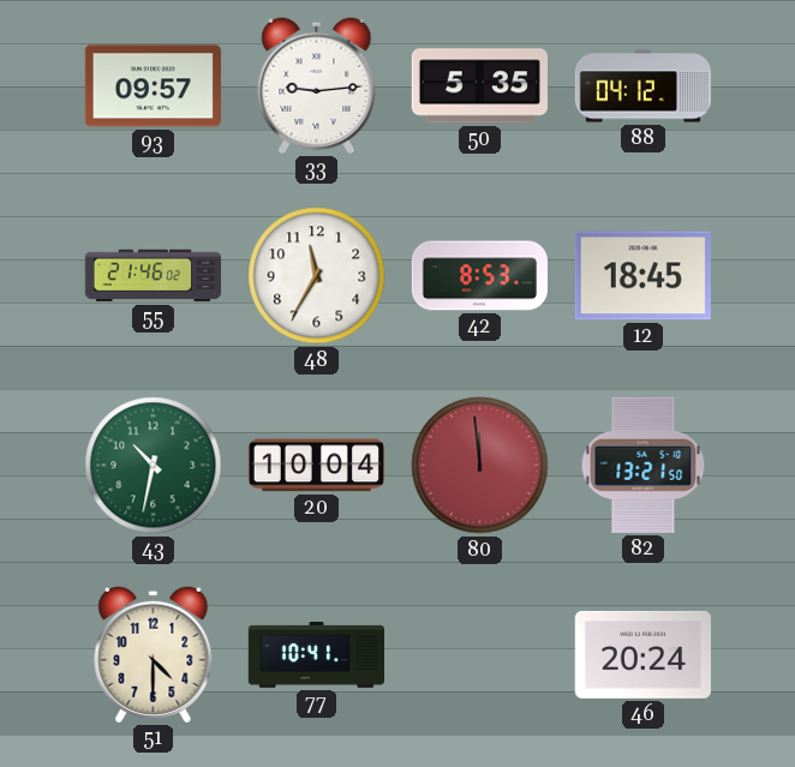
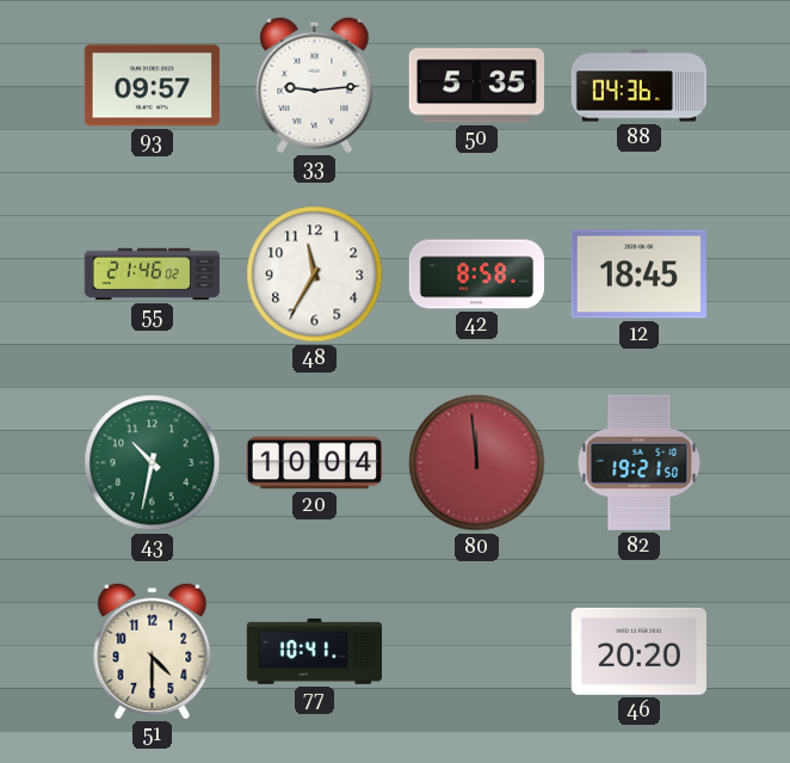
88: 04:12 -> 04:36 (638, 86)
42: 8:53 -> 8:58 (476, 275)
82: 13:21 -> 19:21 (640, 462)
46: 20:24 -> 20:20 (638, 651)
